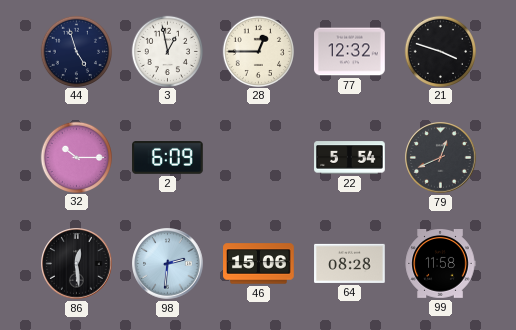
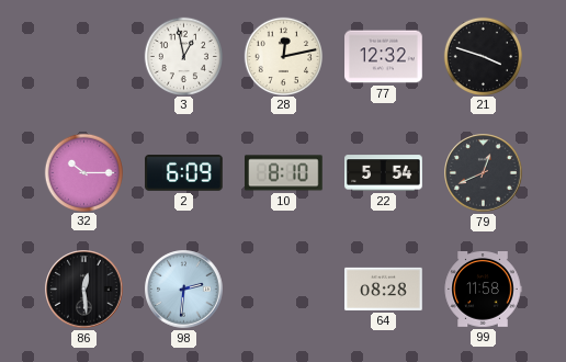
44: 4:57 -> none (76, 51)
28: 12:45 -> 12:13 (283, 56)
10: none -> 8:10 (284, 173)
46: 15:06 -> none (259, 264)
